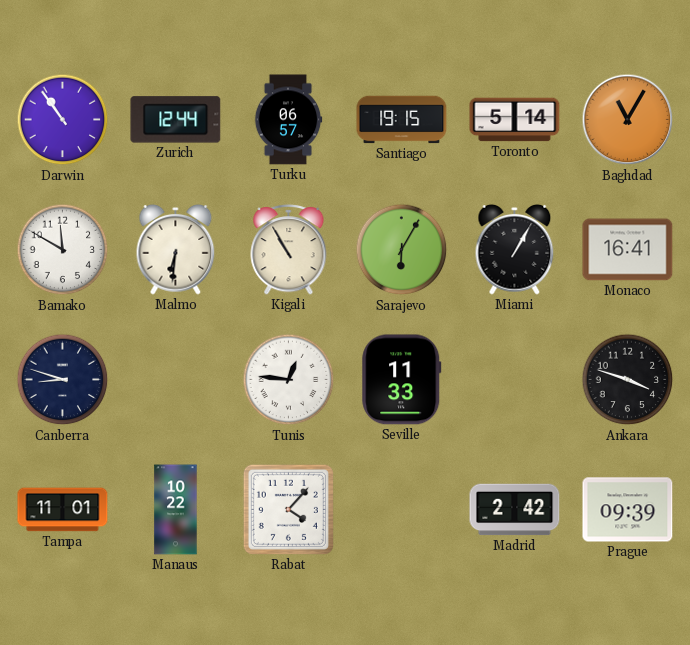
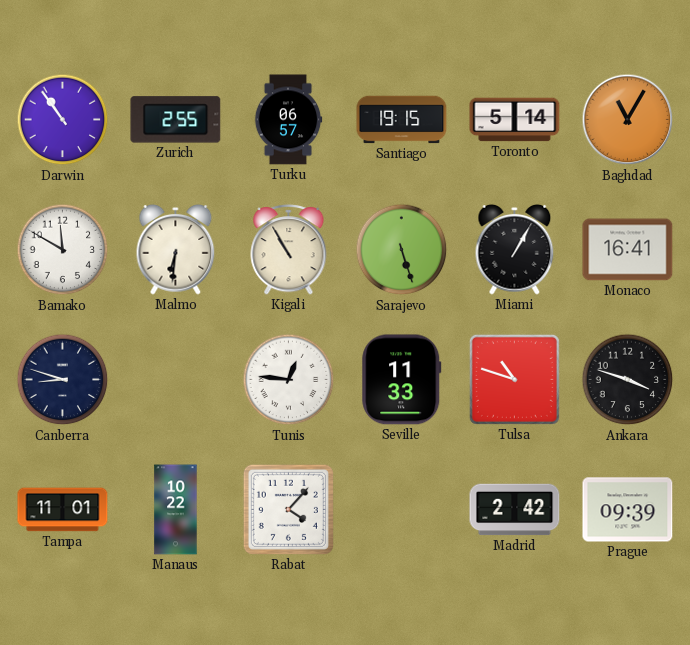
Zurich: 12:44 -> 2:55 (176, 120)
Sarajevo: 6:05 -> 5:27 (402, 250)
Tulsa: none -> 10:48 (514, 379)
